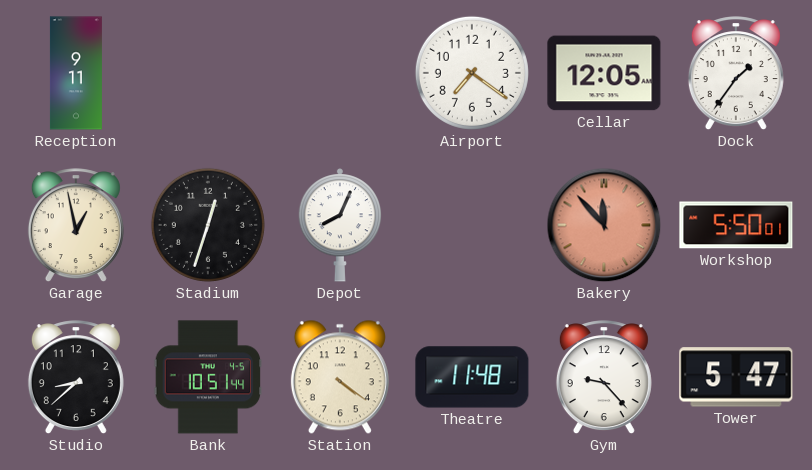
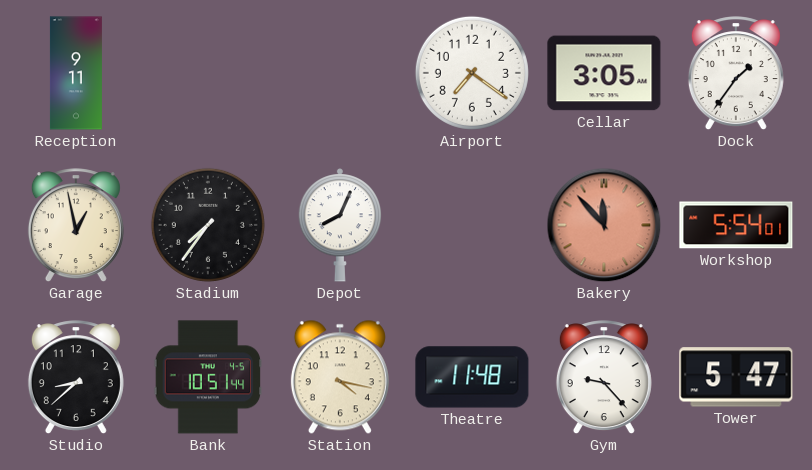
Cellar: 12:05 -> 3:05 (604, 73)
Stadium: 12:33 -> 7:36 (208, 225)
Workshop: 5:50 -> 5:54 (736, 225)
Station: 4:21 -> 4:17 (340, 377)
